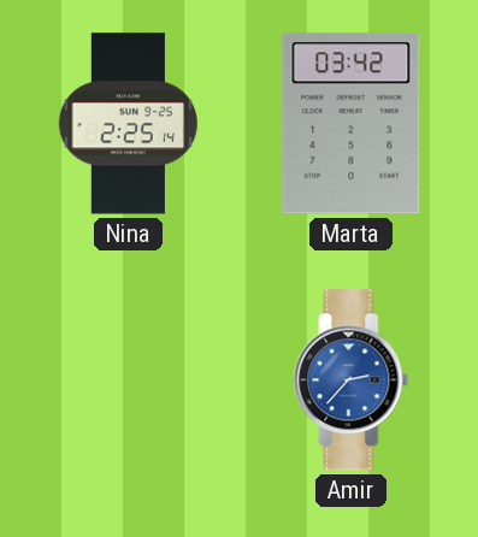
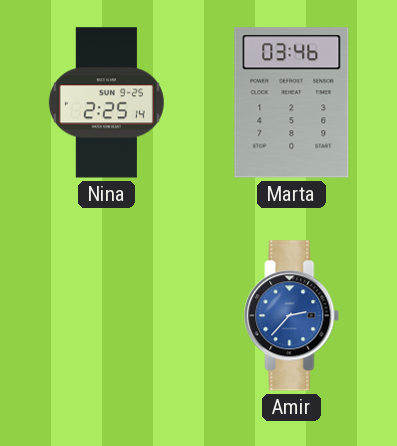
Marta: 03:42 -> 03:46 (292, 103)
